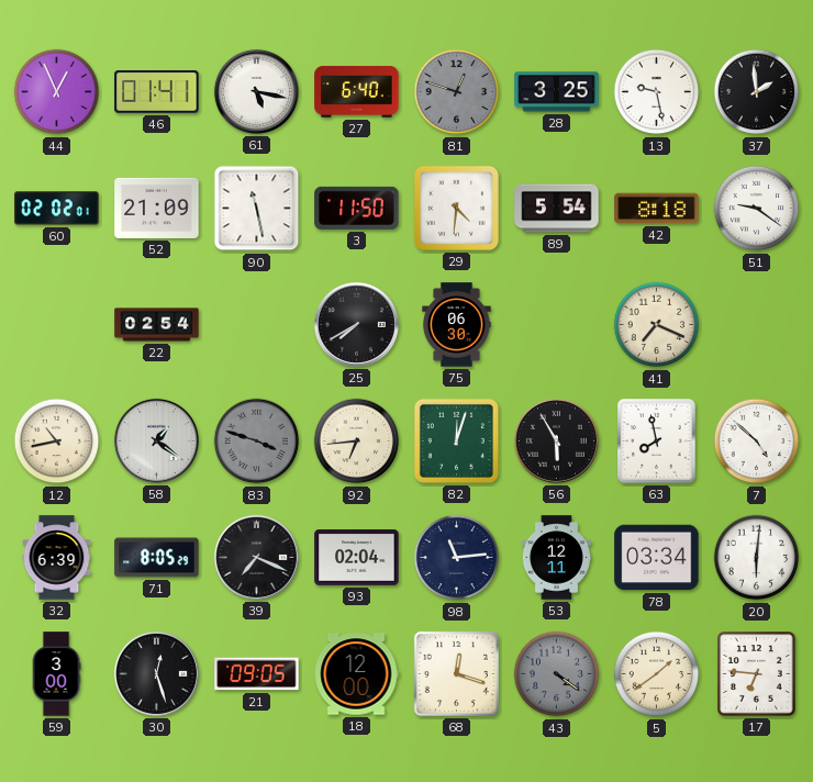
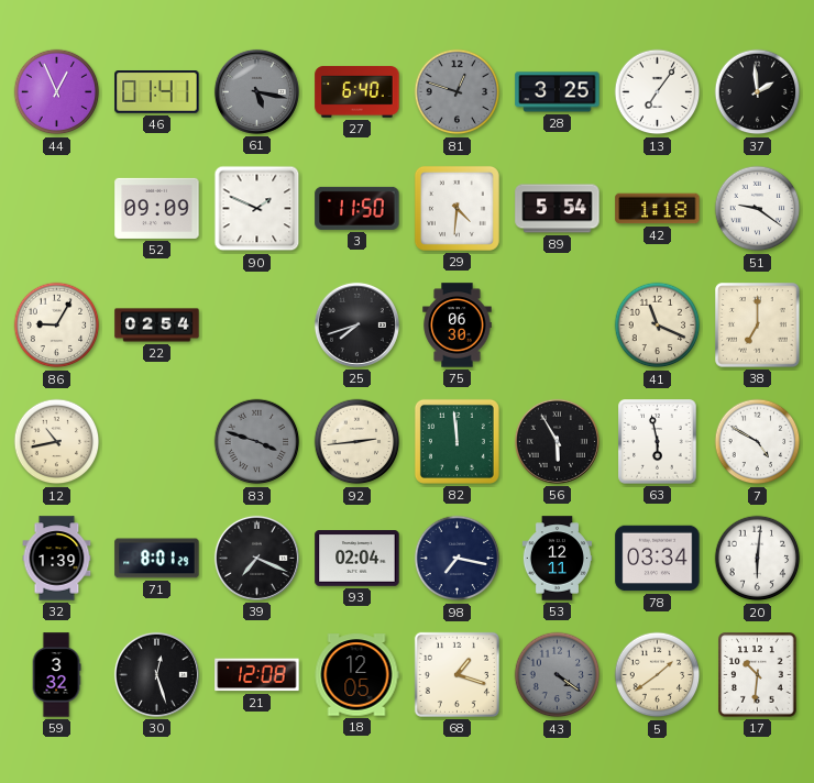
61 dial: white -> grey (256, 91)
13: 9:28 -> 7:06 (658, 92)
60: 02:02 -> none (57, 209)
52: 21:09 -> 09:09 (157, 208)
90: 11:28 -> 1:49 (257, 209)
42: 8:18 -> 1:18 (658, 209)
86: none -> 9:05 (57, 326)
25: 7:40 -> 7:42 (356, 324)
41: 7:19 -> 11:19 (658, 326)
38: none -> 7:00 (758, 326)
58: 1:21 -> none (156, 440)
92: 6:44 -> 2:44 (358, 442)
82: 12:03 -> 11:59 (457, 441)
63: 7:58 -> 5:58 (658, 442)
7: 4:52 -> 4:50 (758, 442)
32: 6:39 -> 1:39 (57, 559)
71: 8:05 -> 8:01 (157, 559)
98: 11:14 -> 7:17 (458, 559)
59: 3:00 -> 3:32 (56, 675)
21: 09:05 -> 12:08 (257, 675)
18: 12:00 -> 12:05 (356, 675)
68: 12:18 -> 1:18 (457, 674)
17: 6:46 -> 10:31 (758, 675)
